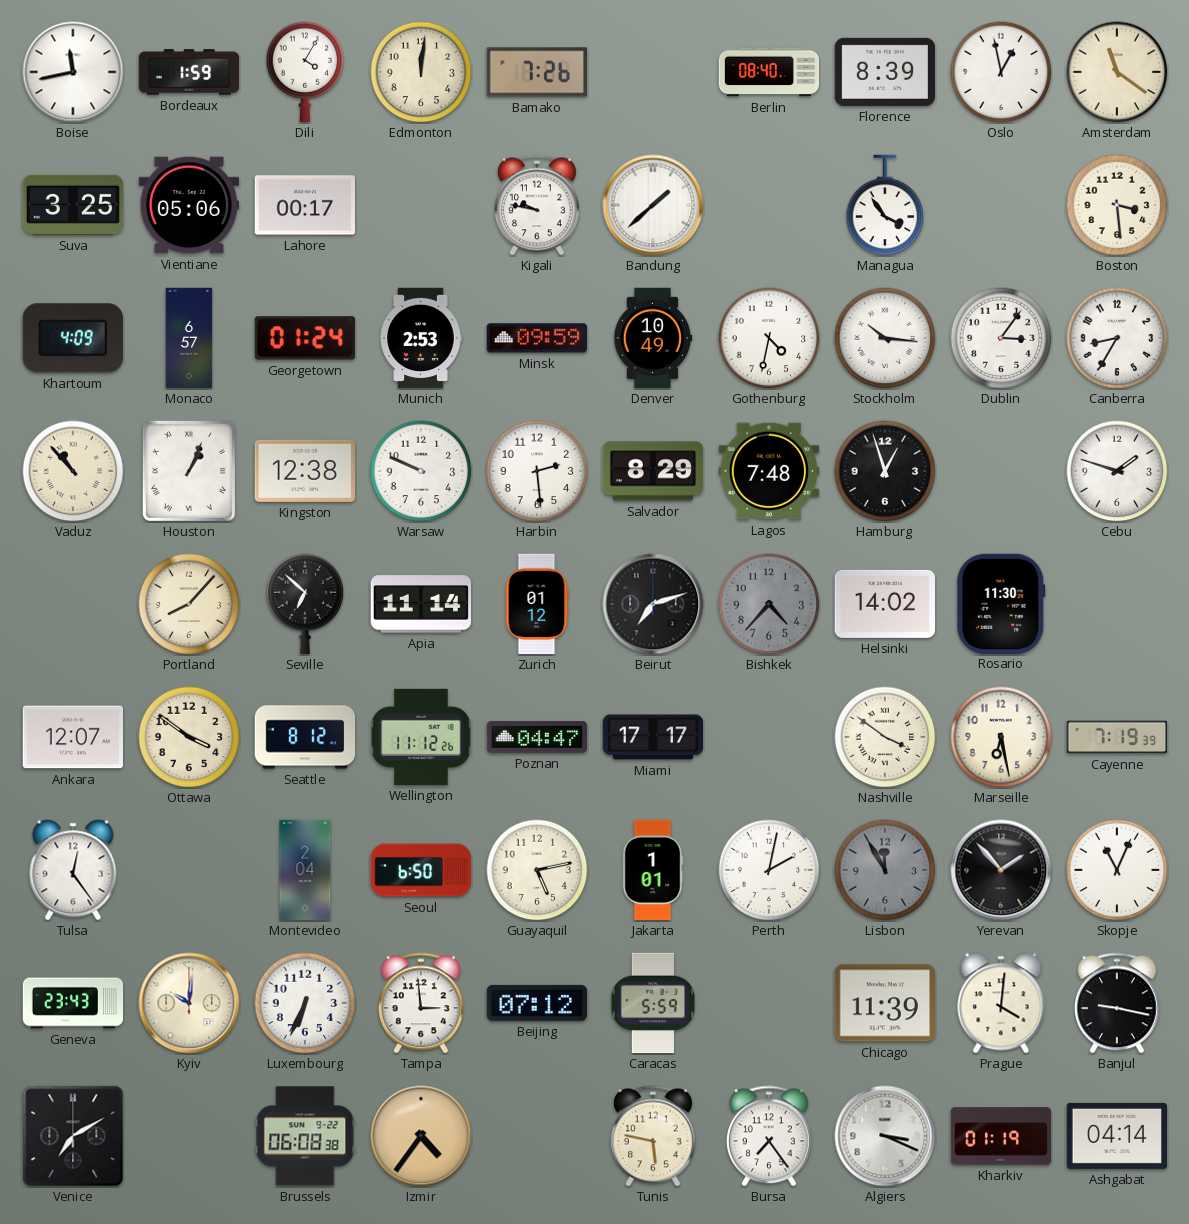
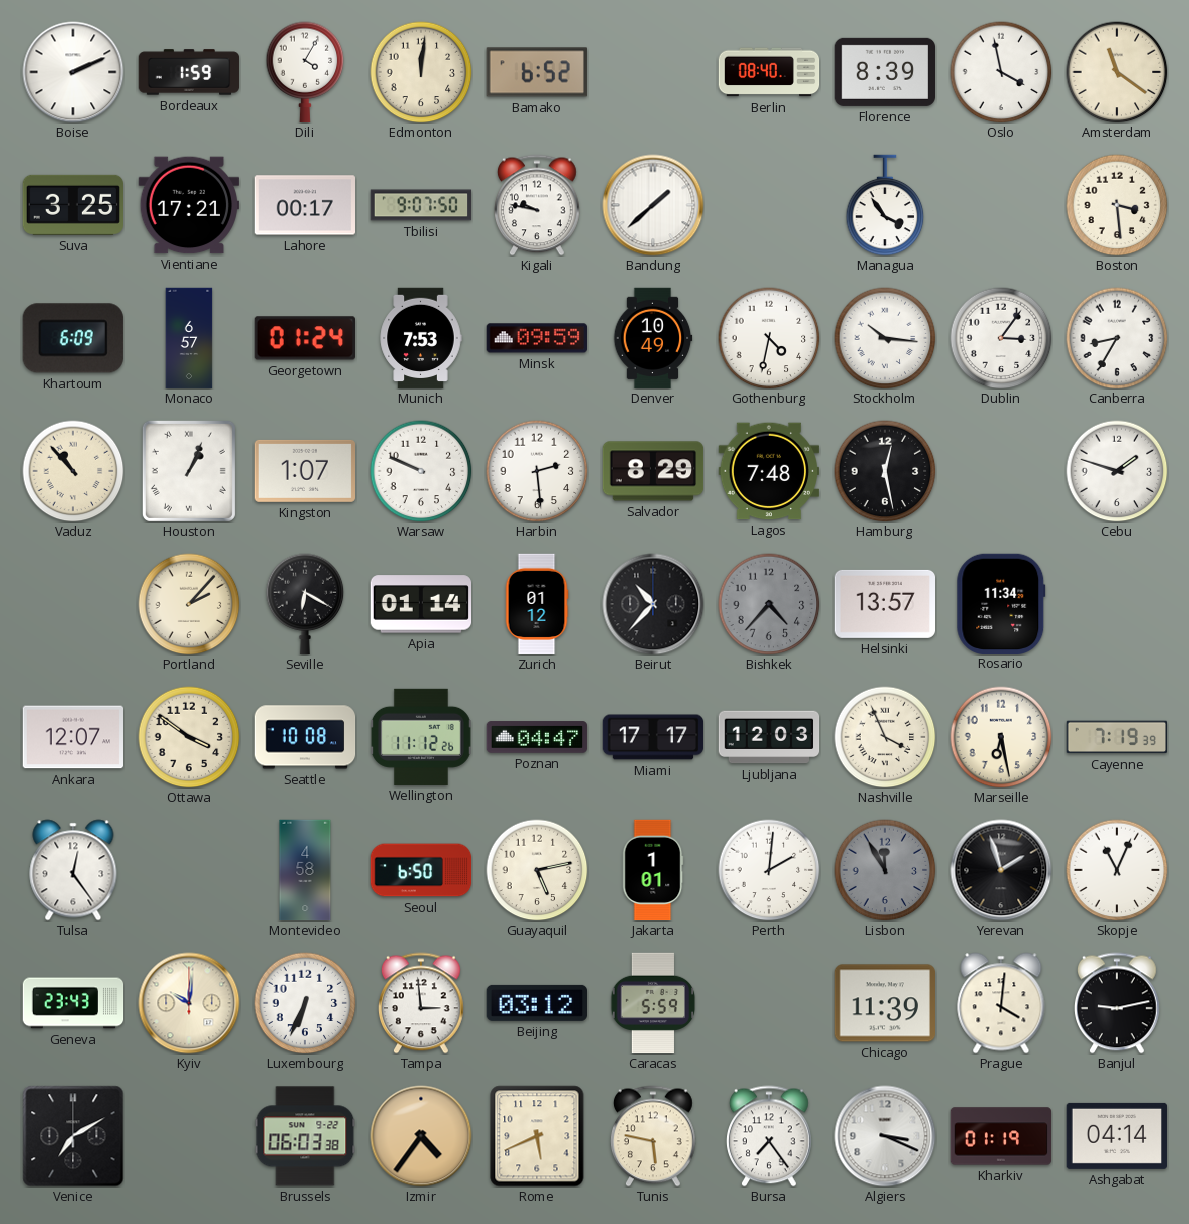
Boise: 11:43 -> 2:11 (73, 72)
Bamako: 7:26 -> 6:52 (537, 72)
Oslo: 12:58 -> 3:58 (1001, 72)
Vientiane: 05:06 -> 17:21 (188, 205)
Tbilisi: none -> 9:07 (421, 205)
Khartoum: 4:09 -> 6:09 (73, 338)
Munich: 2:53 -> 7:53 (421, 338)
Kingston: 12:38 -> 1:07 (304, 471)
Hamburg: 12:57 -> 12:28 (885, 471)
Portland: 8:07 -> 2:07 (189, 604)
Seville: 6:52 -> 6:20 (305, 604)
Apia: 11:14 -> 01:14 (420, 604)
Beirut: 7:12 -> 10:37 (653, 604)
Helsinki: 14:02 -> 13:57 (884, 604)
Rosario: 11:30 -> 11:34 (1001, 603)
Seattle: 8:12 -> 10:08 (305, 737)
Ljubljana: none -> 12:03 (769, 737)
Nashville: 3:51 -> 3:56 (885, 737)
Montevideo: 2:04 -> 4:58 (305, 870)
Perth: 2:02 -> 2:01 (769, 870)
Yerevan: 1:53 -> 1:57 (1001, 870)
Beijing: 07:12 -> 03:12 (536, 1003)
Banjul: 9:17 -> 9:13 (1117, 1003)
Brussels: 06:08 -> 06:03 (305, 1136)
Rome: none -> 5:41 (537, 1136)
